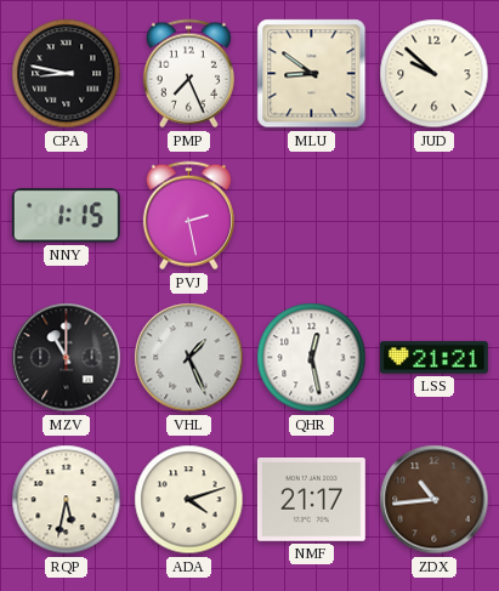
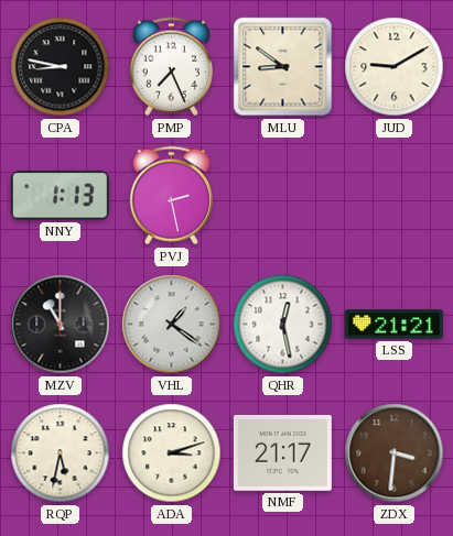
JUD: 9:52 -> 9:10 (395, 67)
NNY: 1:15 -> 1:13 (60, 196)
VHL: 1:26 -> 1:21 (172, 325)
ADA: 4:12 -> 3:12 (172, 453)
ZDX: 10:44 -> 3:31 (395, 453)
